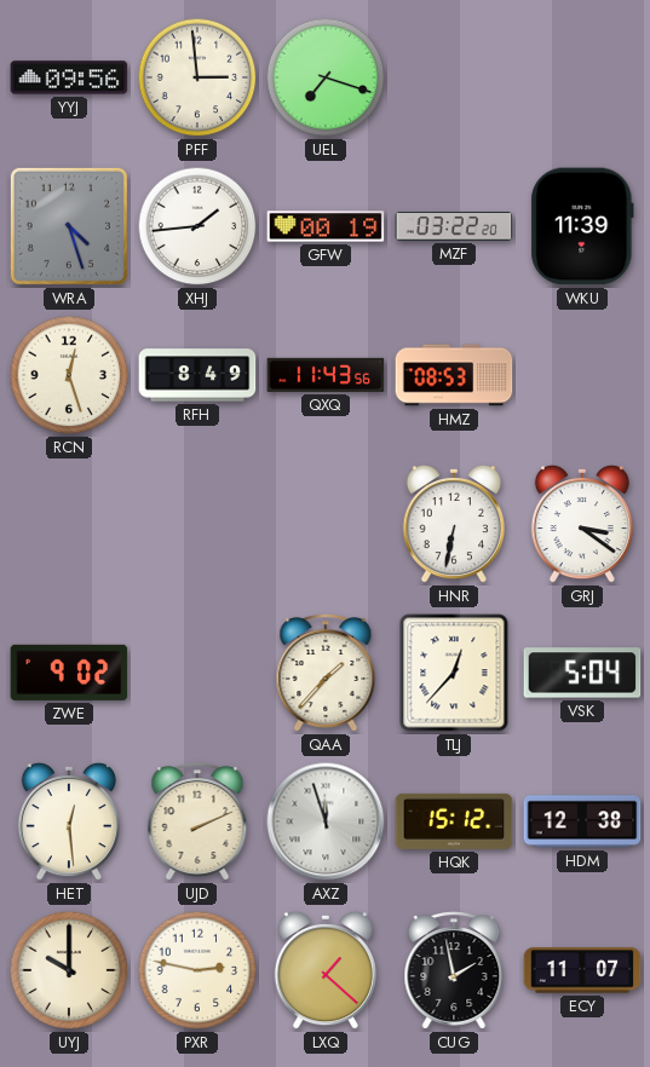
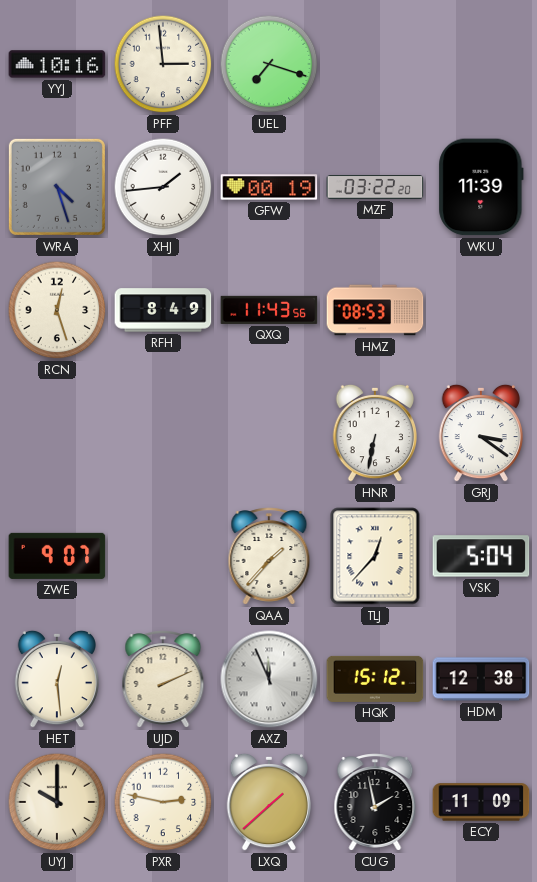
YYJ: 09:56 -> 10:16 (57, 64)
ZWE: 9:02 -> 9:07 (57, 556)
AXZ: 11:57 -> 11:56 (269, 679)
LXQ: 1:22 -> 1:38 (268, 802)
ECY: 11:07 -> 11:09 (481, 802)
